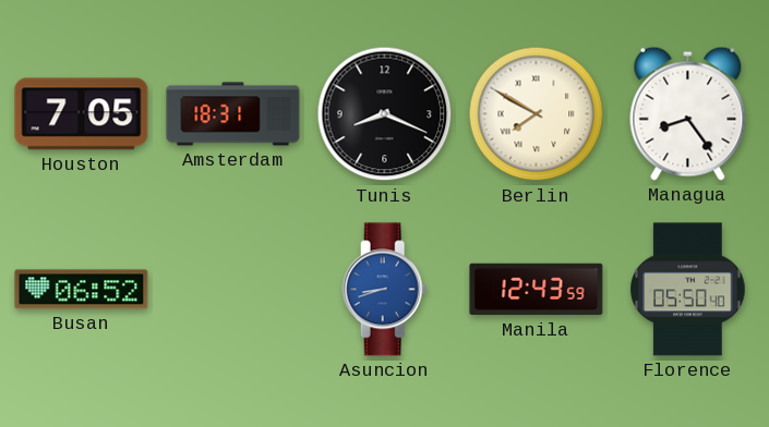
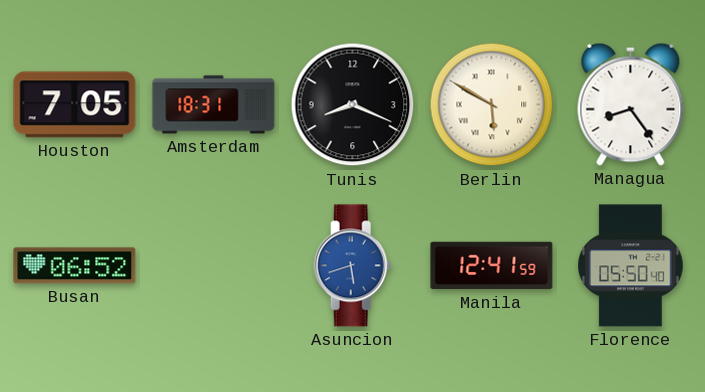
Berlin: 7:50 -> 5:50 (492, 105)
Asuncion: 8:42 -> 5:42 (353, 266)
Manila: 12:43 -> 12:41 (492, 266)
